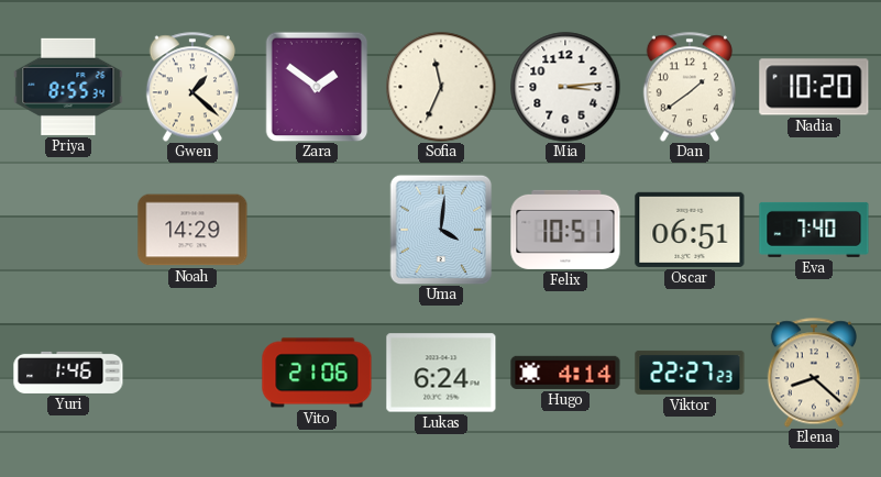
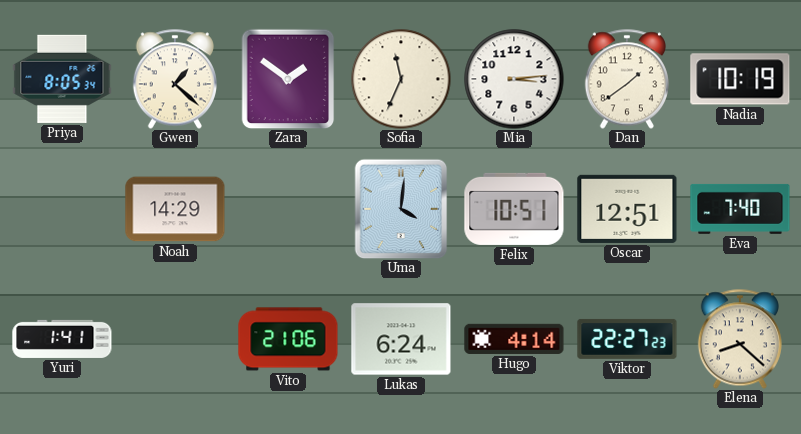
Priya: 8:55 -> 8:05 (62, 79)
Nadia: 10:20 -> 10:19 (740, 79)
Oscar: 06:51 -> 12:51 (627, 209)
Yuri: 1:46 -> 1:41 (62, 339)
